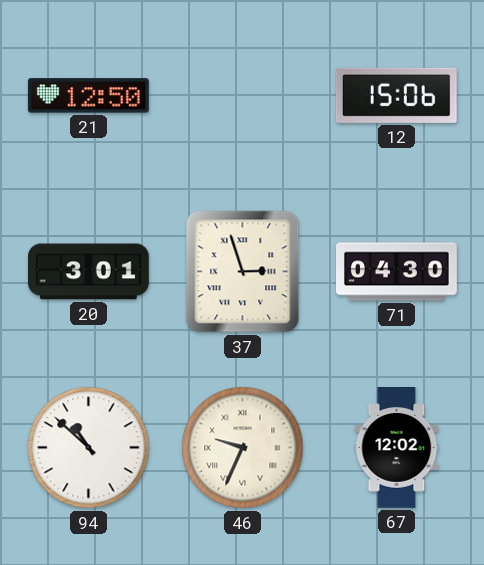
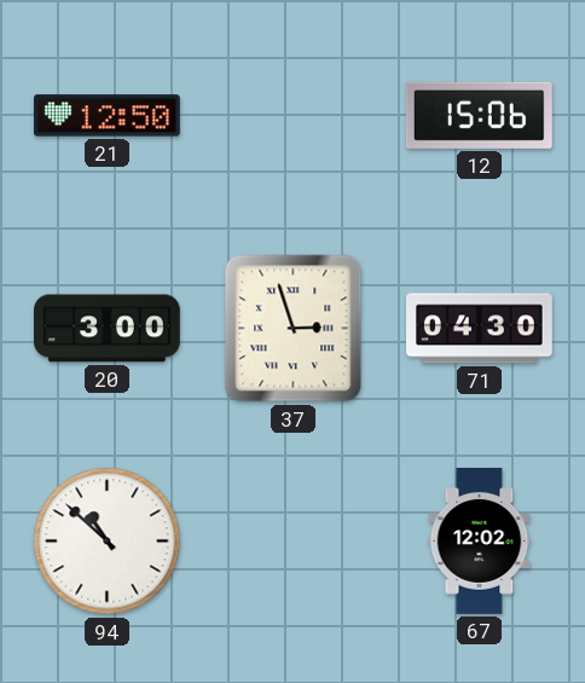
20: 3:01 -> 3:00 (108, 329)
46: 9:34 -> none (243, 448)
